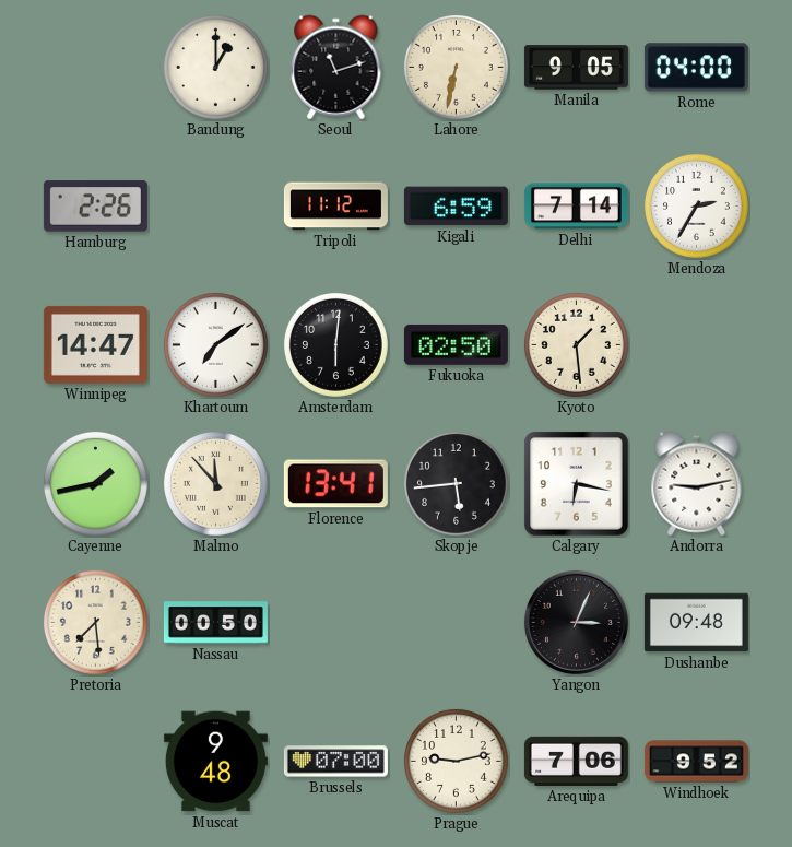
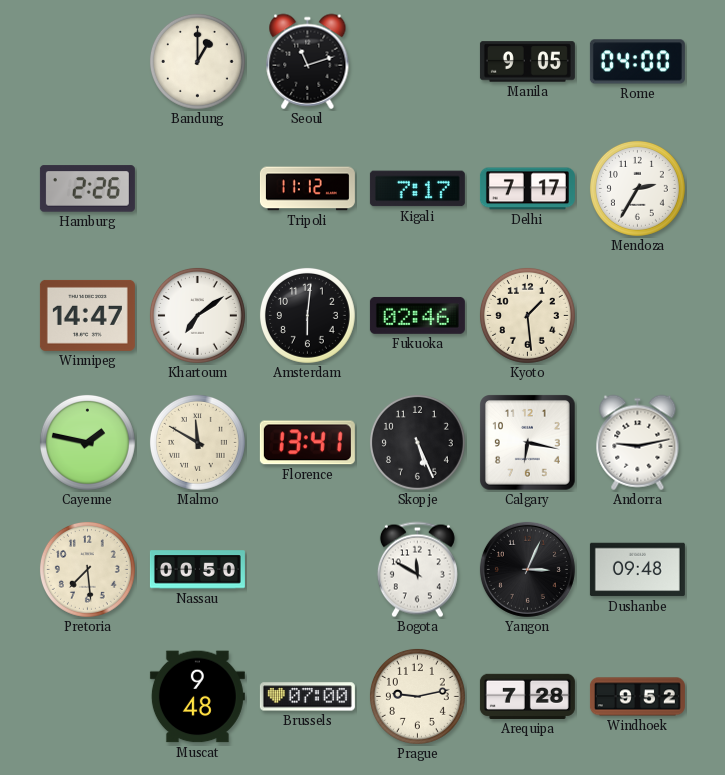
Lahore: 6:32 -> none (456, 67)
Kigali: 6:59 -> 7:17 (417, 189)
Delhi: 7:14 -> 7:17 (527, 189)
Fukuoka: 02:50 -> 02:46 (417, 315)
Cayenne: 1:43 -> 1:47 (87, 442)
Malmo: 11:53 -> 11:50 (197, 442)
Skopje: 5:44 -> 5:26 (417, 442)
Bogota: none -> 11:50 (417, 570)
Arequipa: 7:06 -> 7:28 (527, 696)
